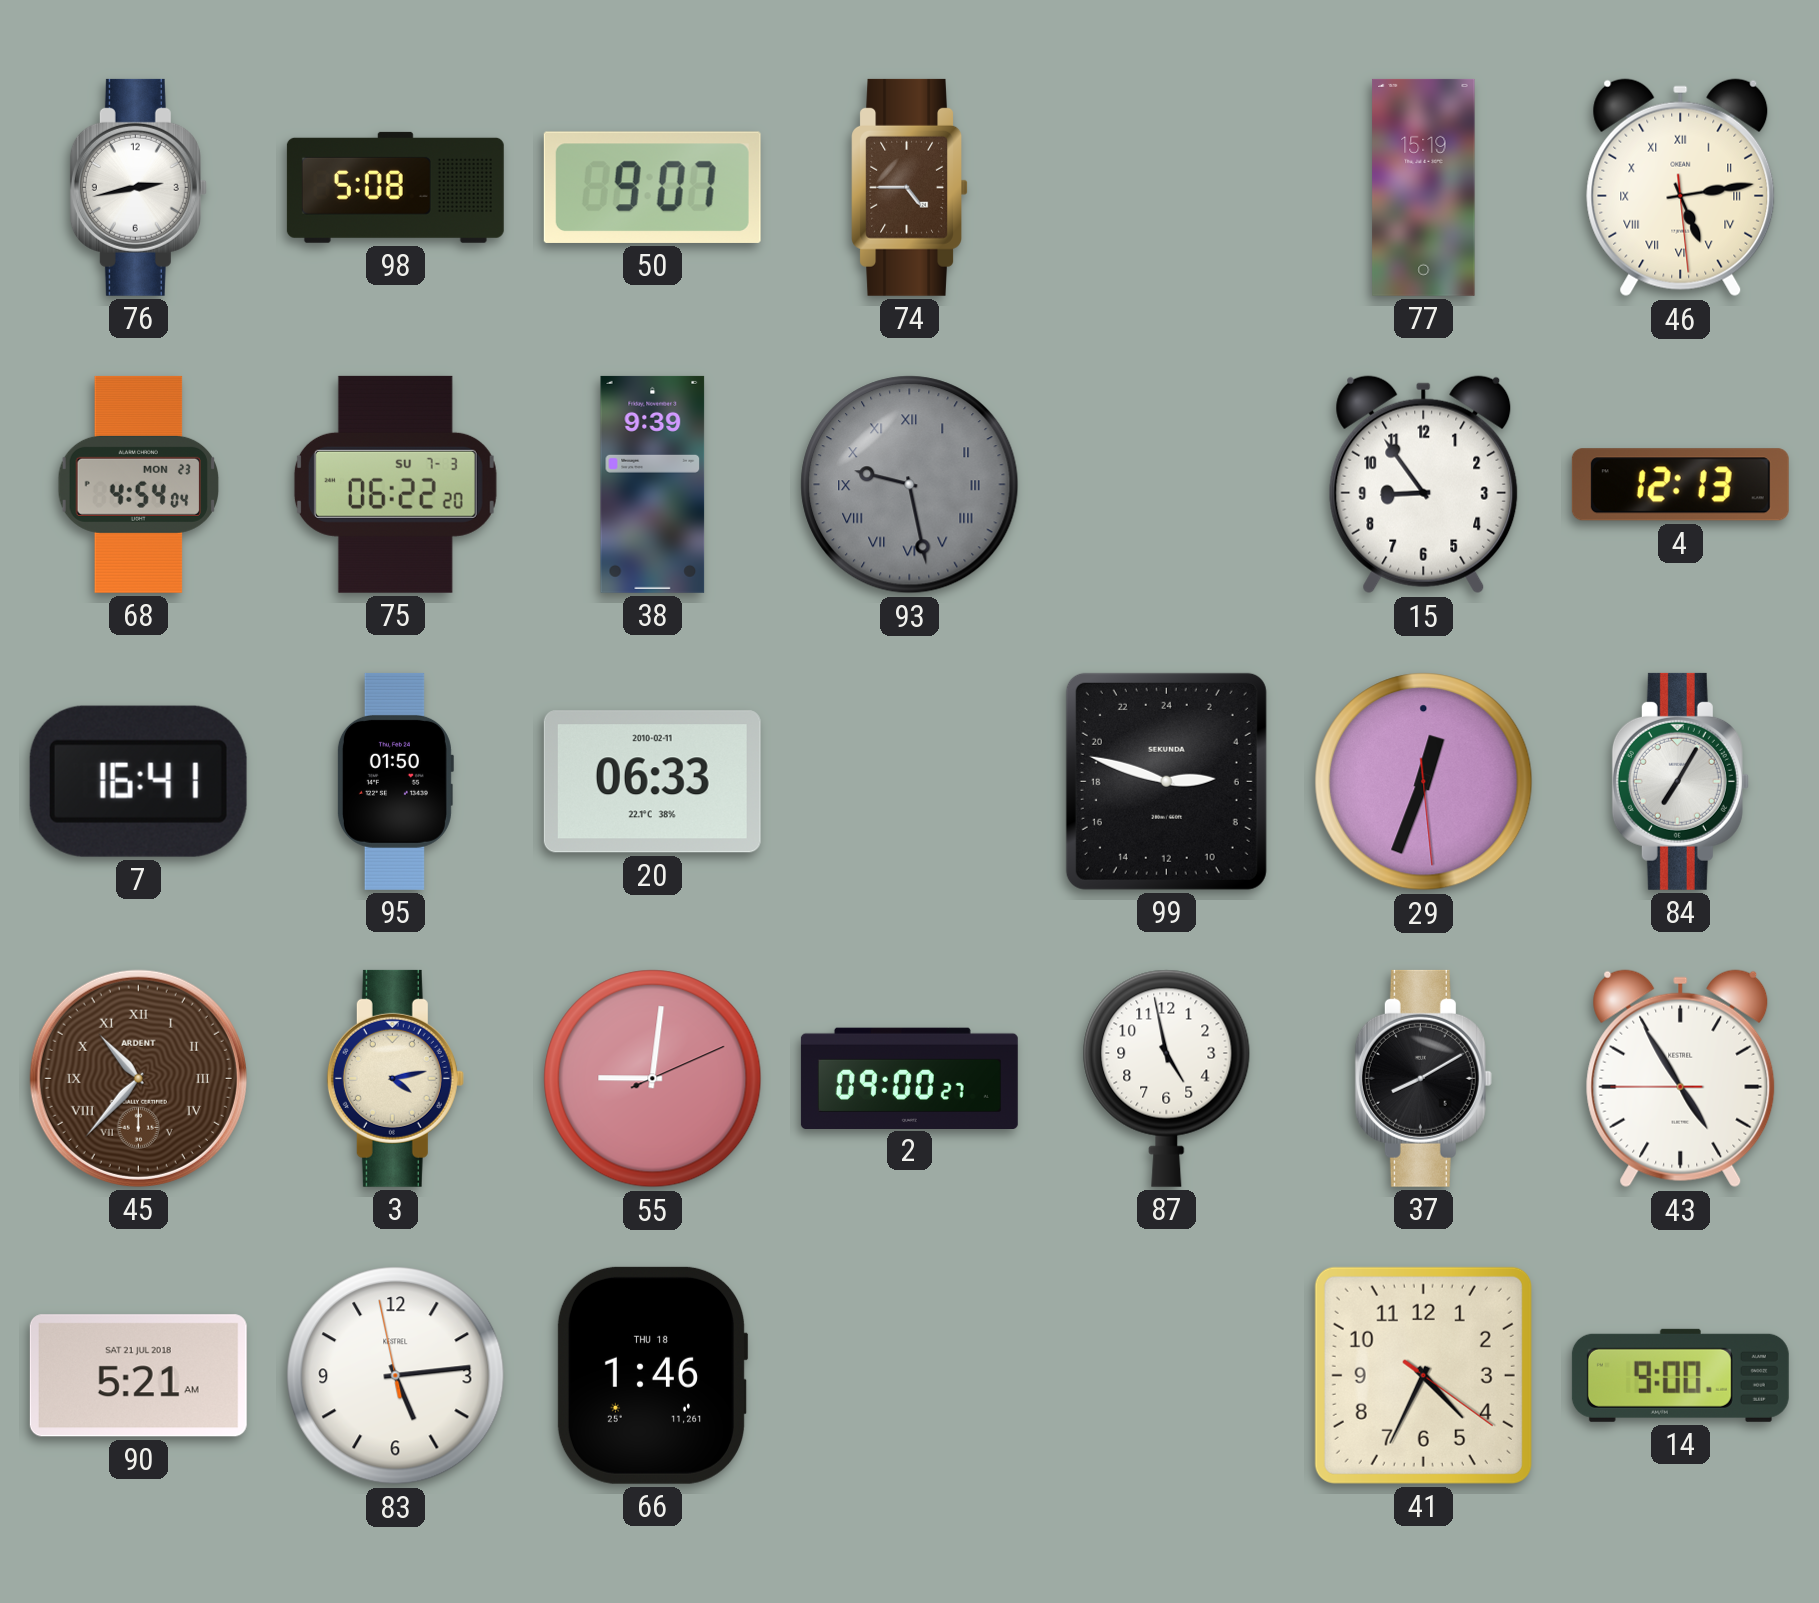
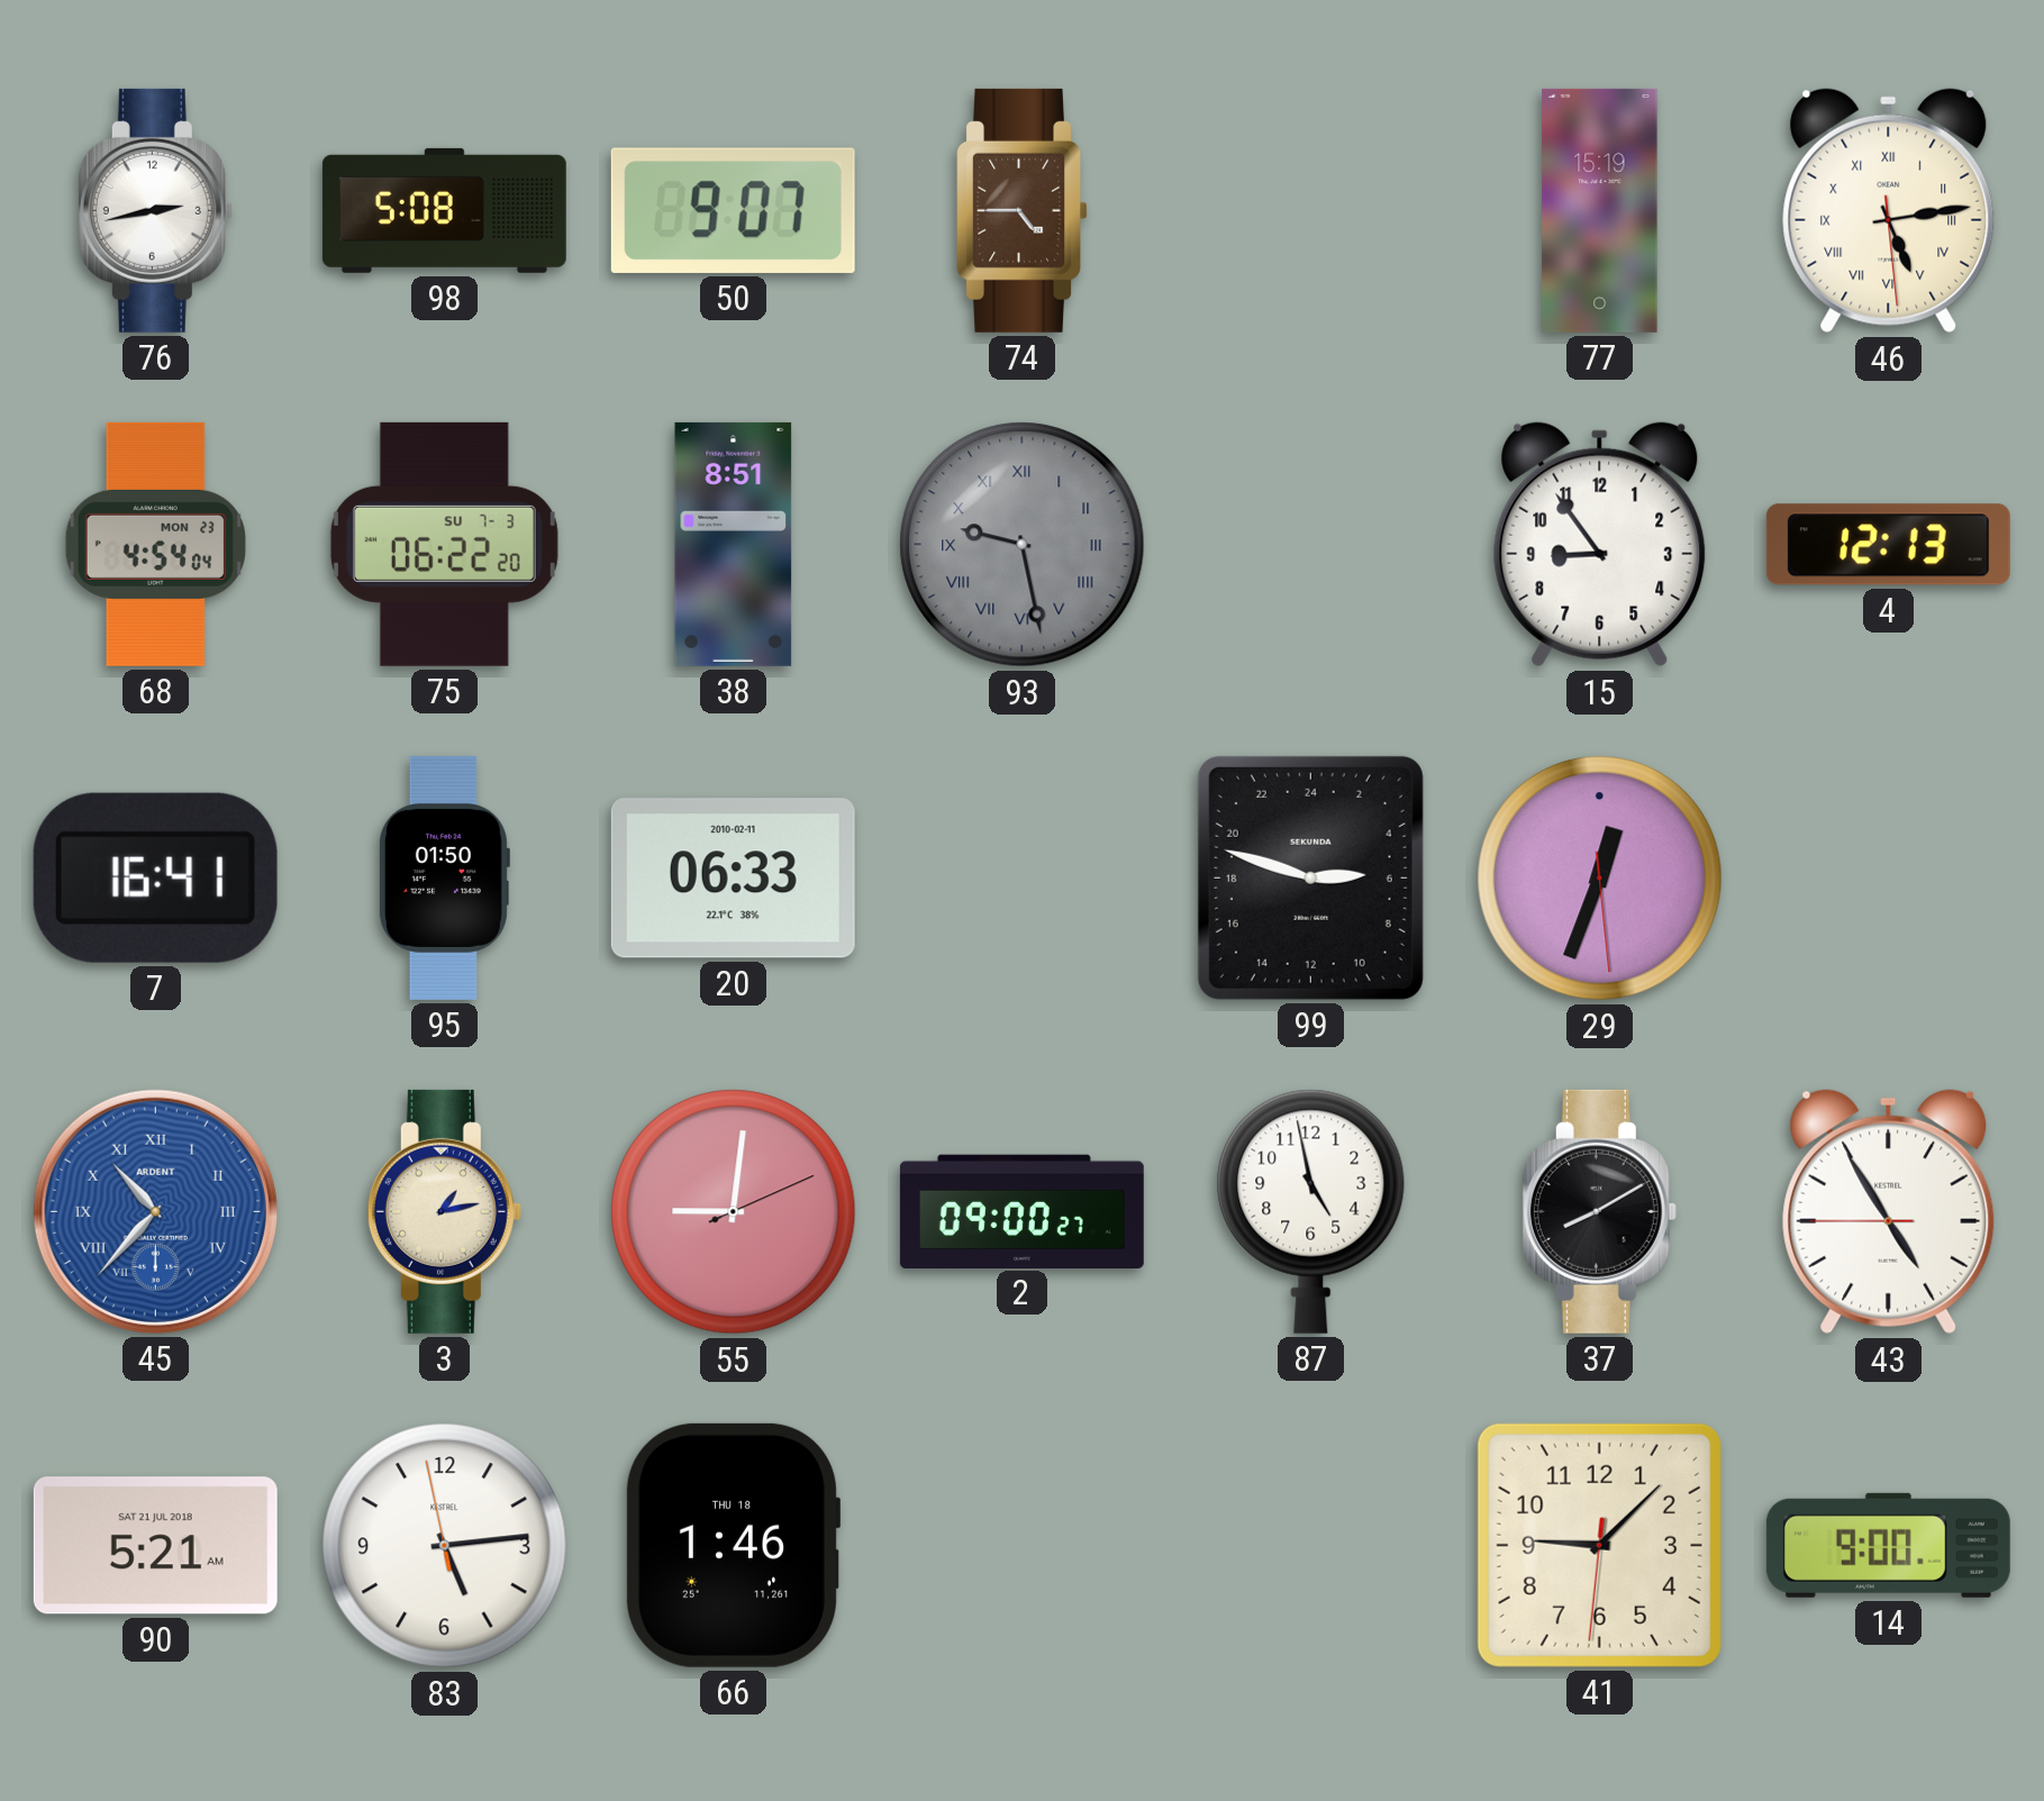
38: 9:39 -> 8:51 (734, 544)
84: 7:05 -> none (1680, 781)
45 dial: brown -> blue (155, 1211)
3: 4:13 -> 1:13 (444, 1211)
41: 4:34 -> 9:07 (1599, 1545)
